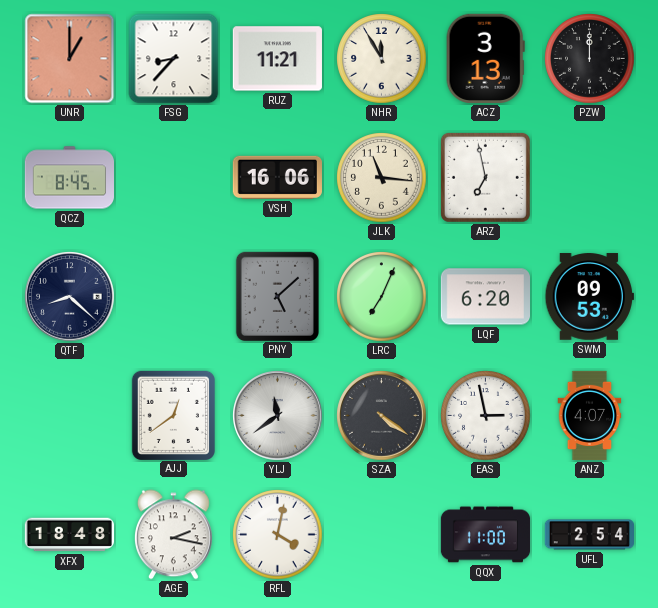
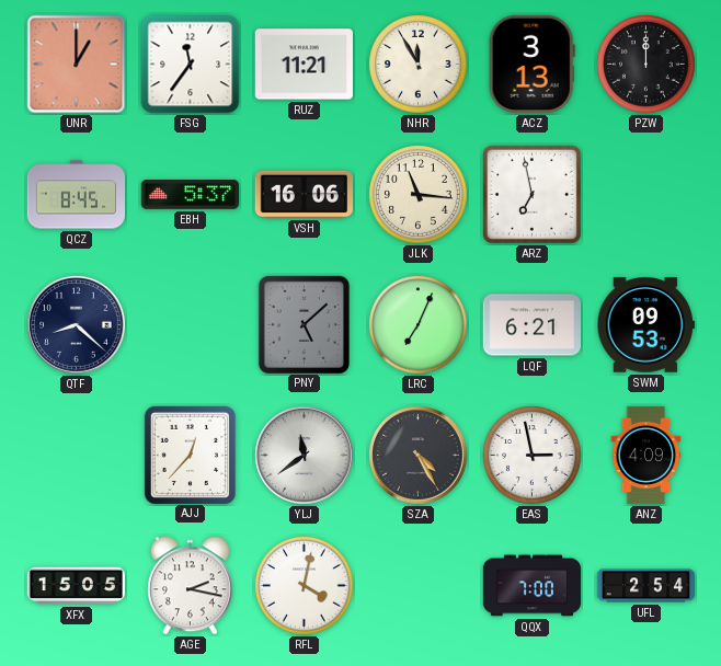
FSG: 8:37 -> 11:36 (191, 65)
EBH: none -> 5:37 (190, 195)
LQF: 6:20 -> 6:21 (531, 325)
AJJ: 12:39 -> 12:37 (190, 455)
SZA: 4:21 -> 4:25 (419, 456)
ANZ: 4:07 -> 4:09 (646, 456)
XFX: 18:48 -> 15:05 (76, 586)
QQX: 11:00 -> 7:00 (533, 586)
